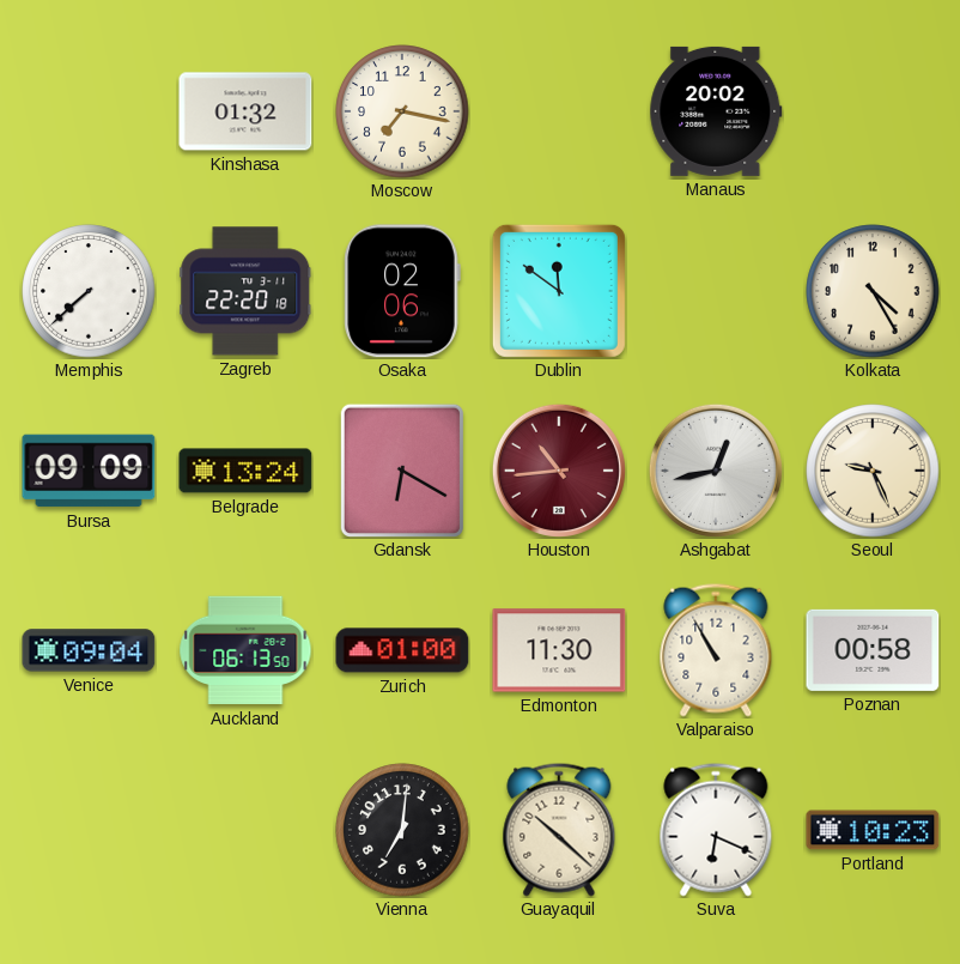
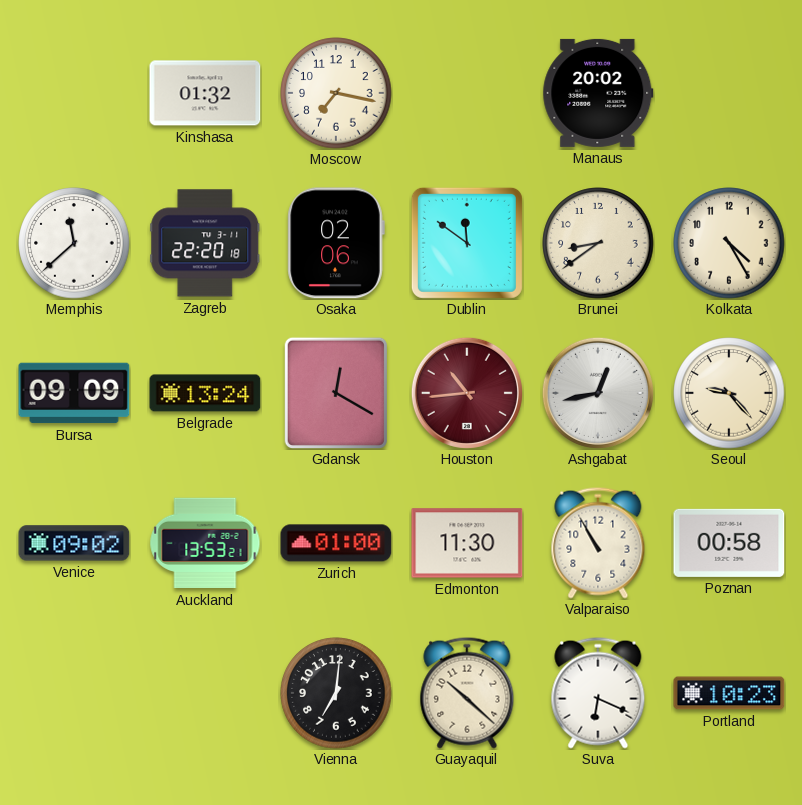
Memphis: 7:38 -> 11:38 (74, 243)
Brunei: none -> 8:39 (598, 243)
Gdansk: 6:20 -> 12:20 (336, 392)
Seoul: 9:26 -> 9:23 (729, 393)
Venice: 09:04 -> 09:02 (74, 543)
Auckland: 06:13 -> 13:53 (205, 543)
